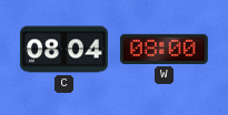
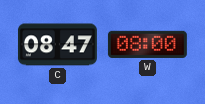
C: 08:04 -> 08:47 (57, 45)
